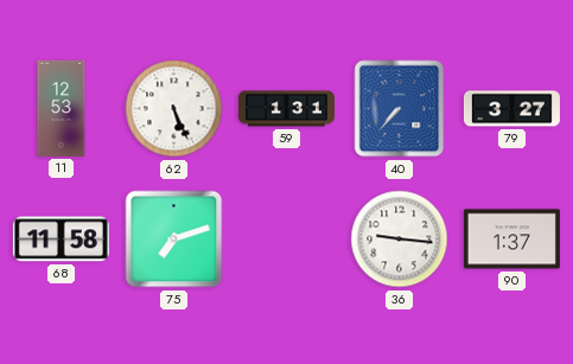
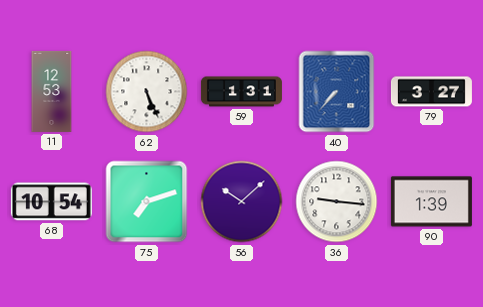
68: 11:58 -> 10:54 (51, 202)
56: none -> 10:08 (242, 202)
90: 1:37 -> 1:39 (431, 202)
